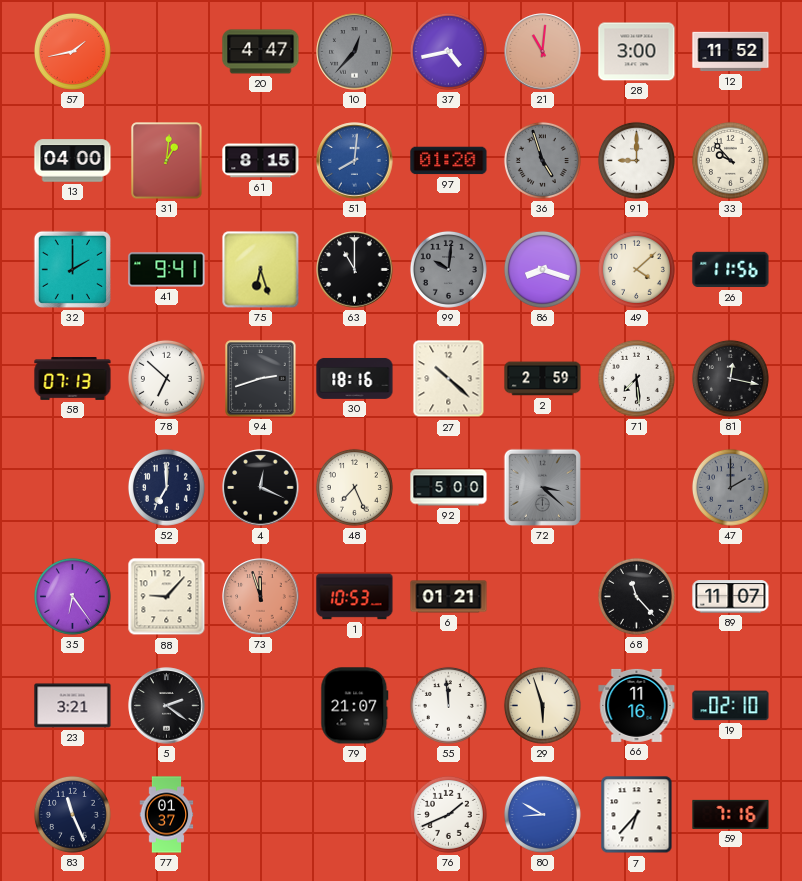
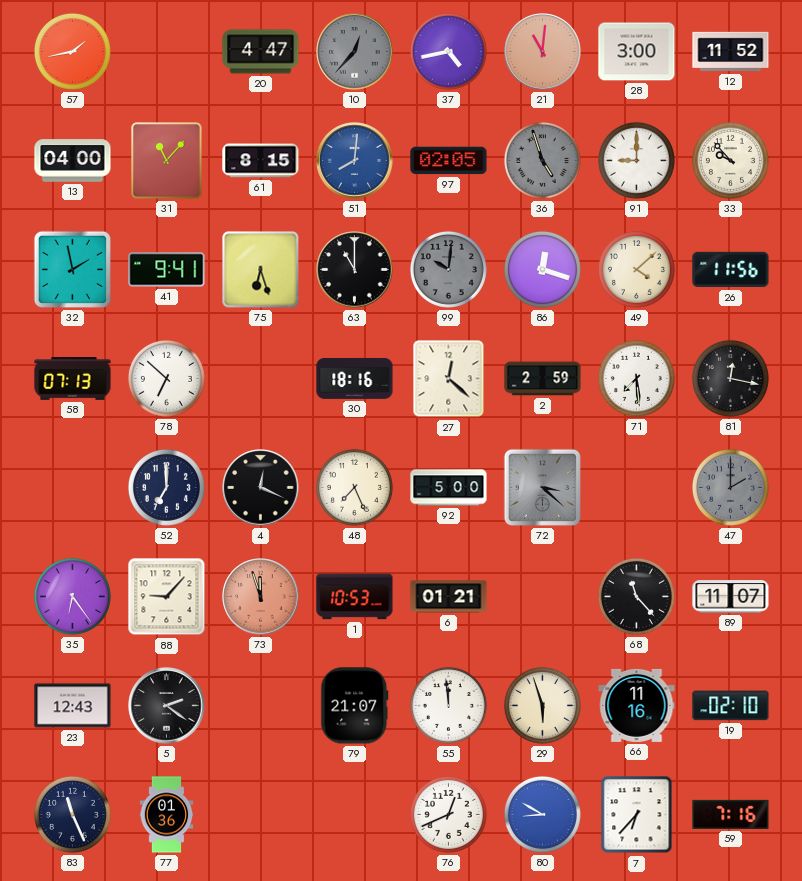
31: 1:01 -> 11:07 (167, 161)
97: 01:20 -> 02:05 (449, 161)
32: 2:00 -> 1:58 (72, 269)
86: 8:18 -> 12:18 (542, 269)
94: 2:42 -> none (261, 379)
27: 10:22 -> 12:22 (449, 379)
23: 3:21 -> 12:43 (73, 706)
77: 01:37 -> 01:36 (167, 815)
76: 1:41 -> 12:41 (448, 814)
